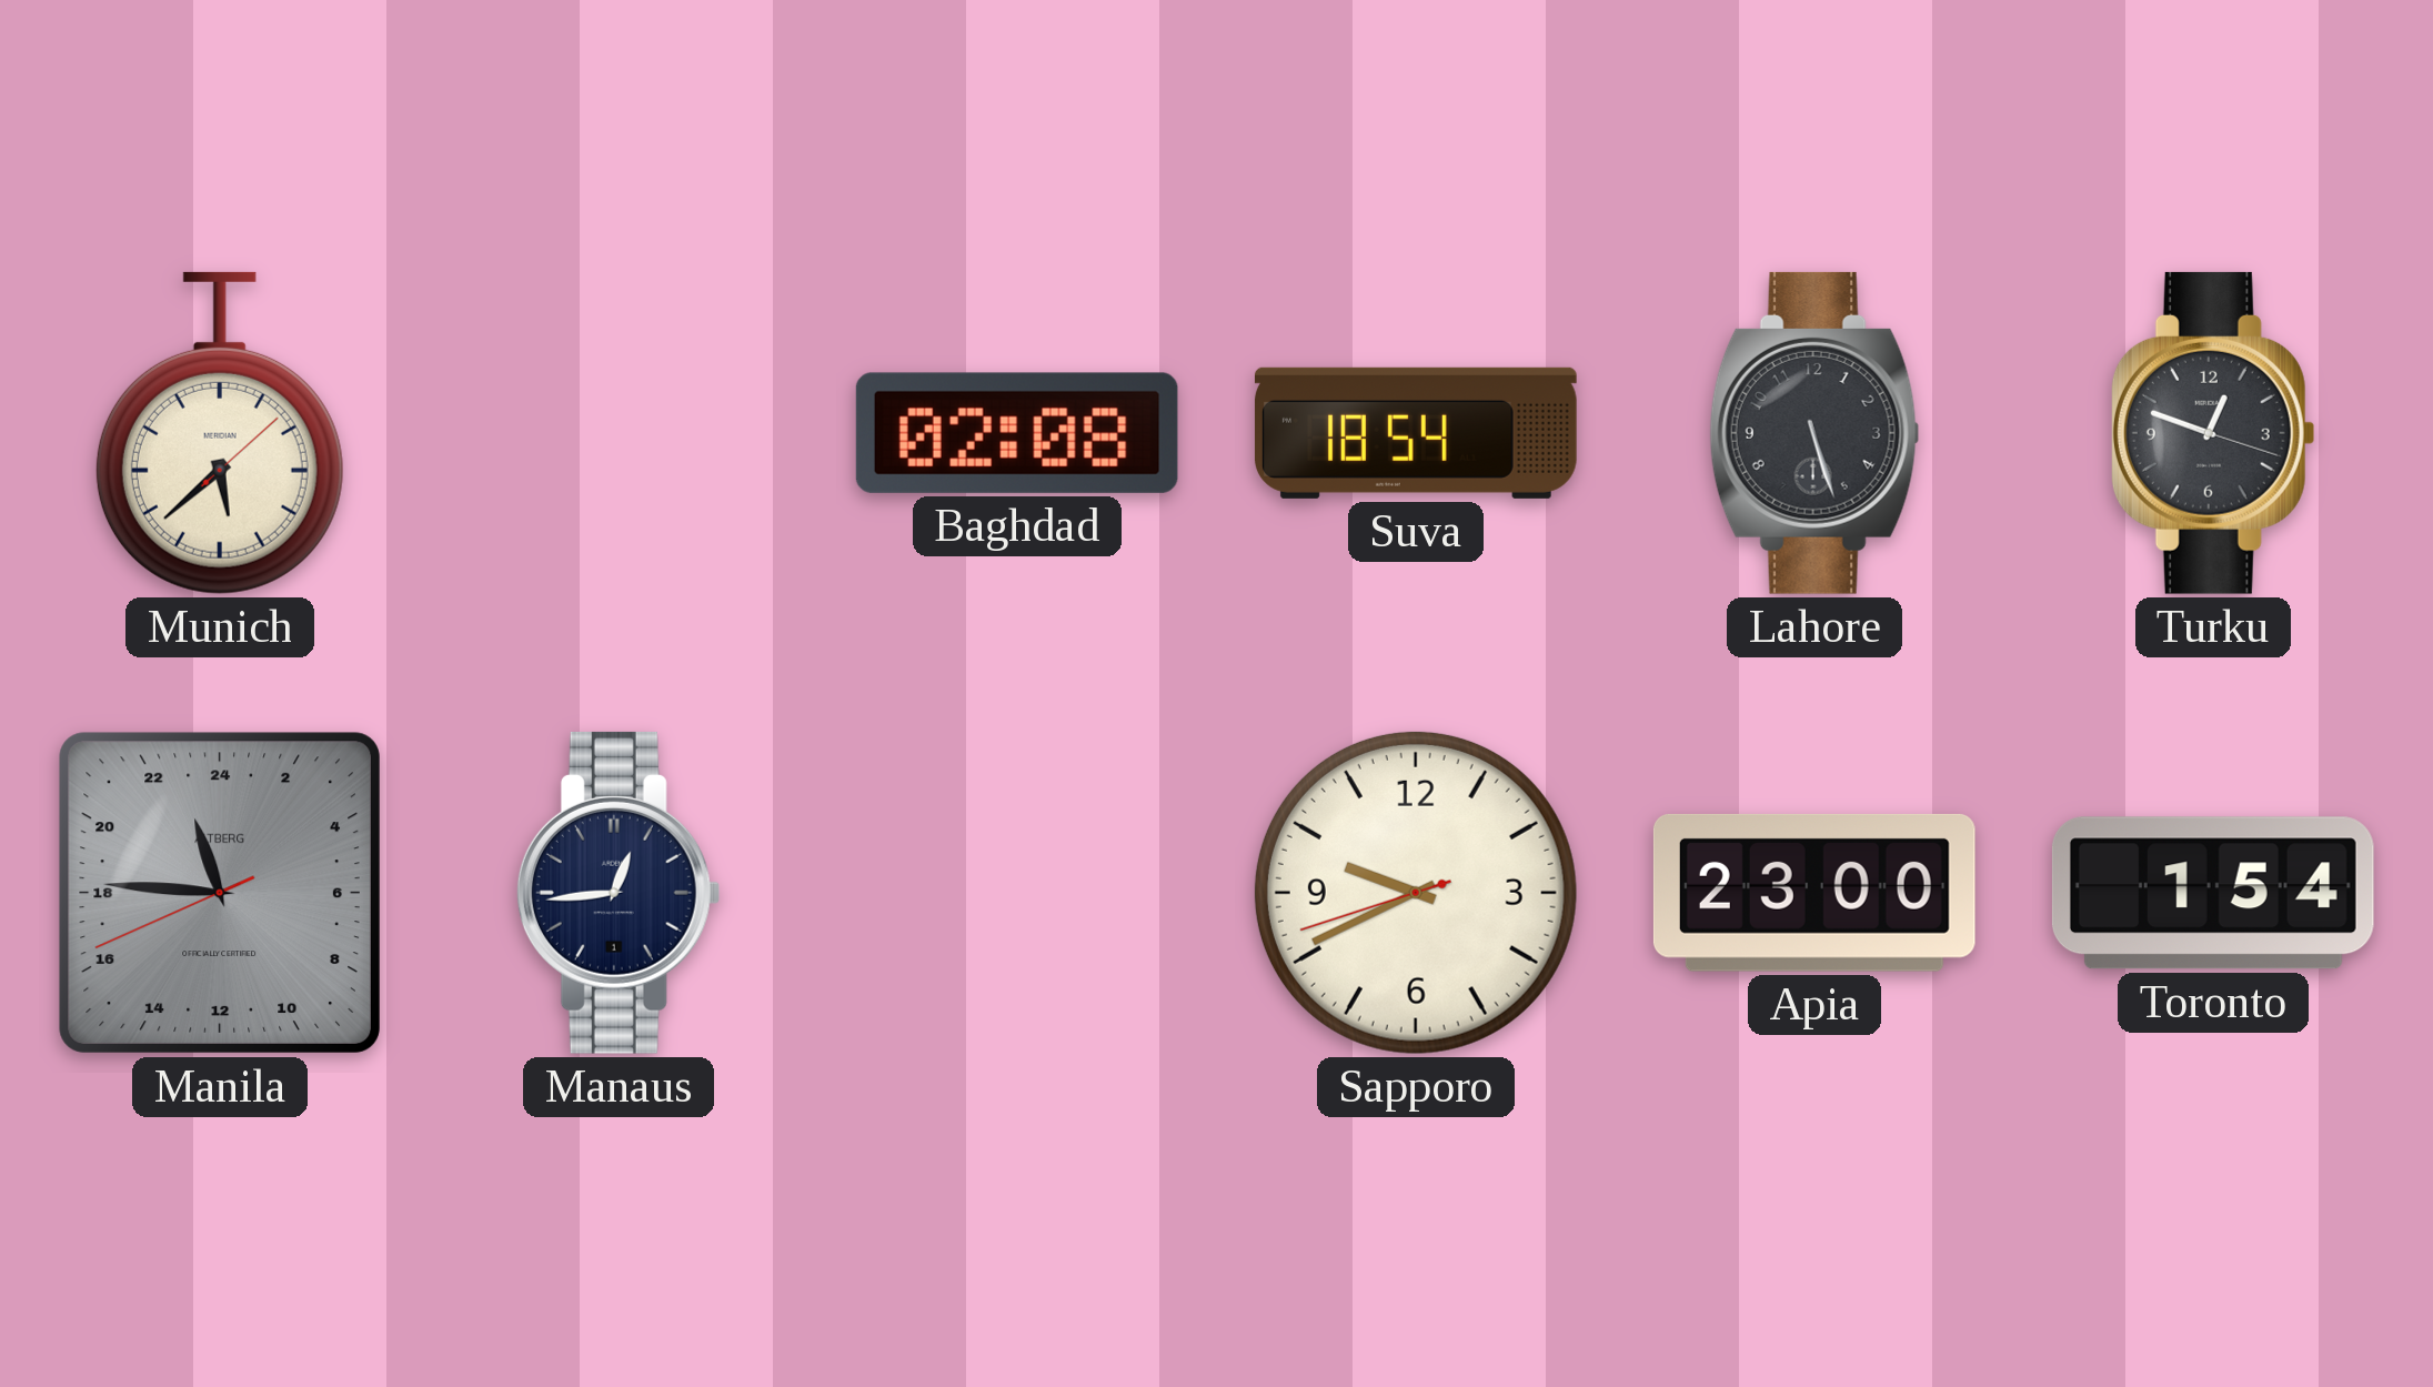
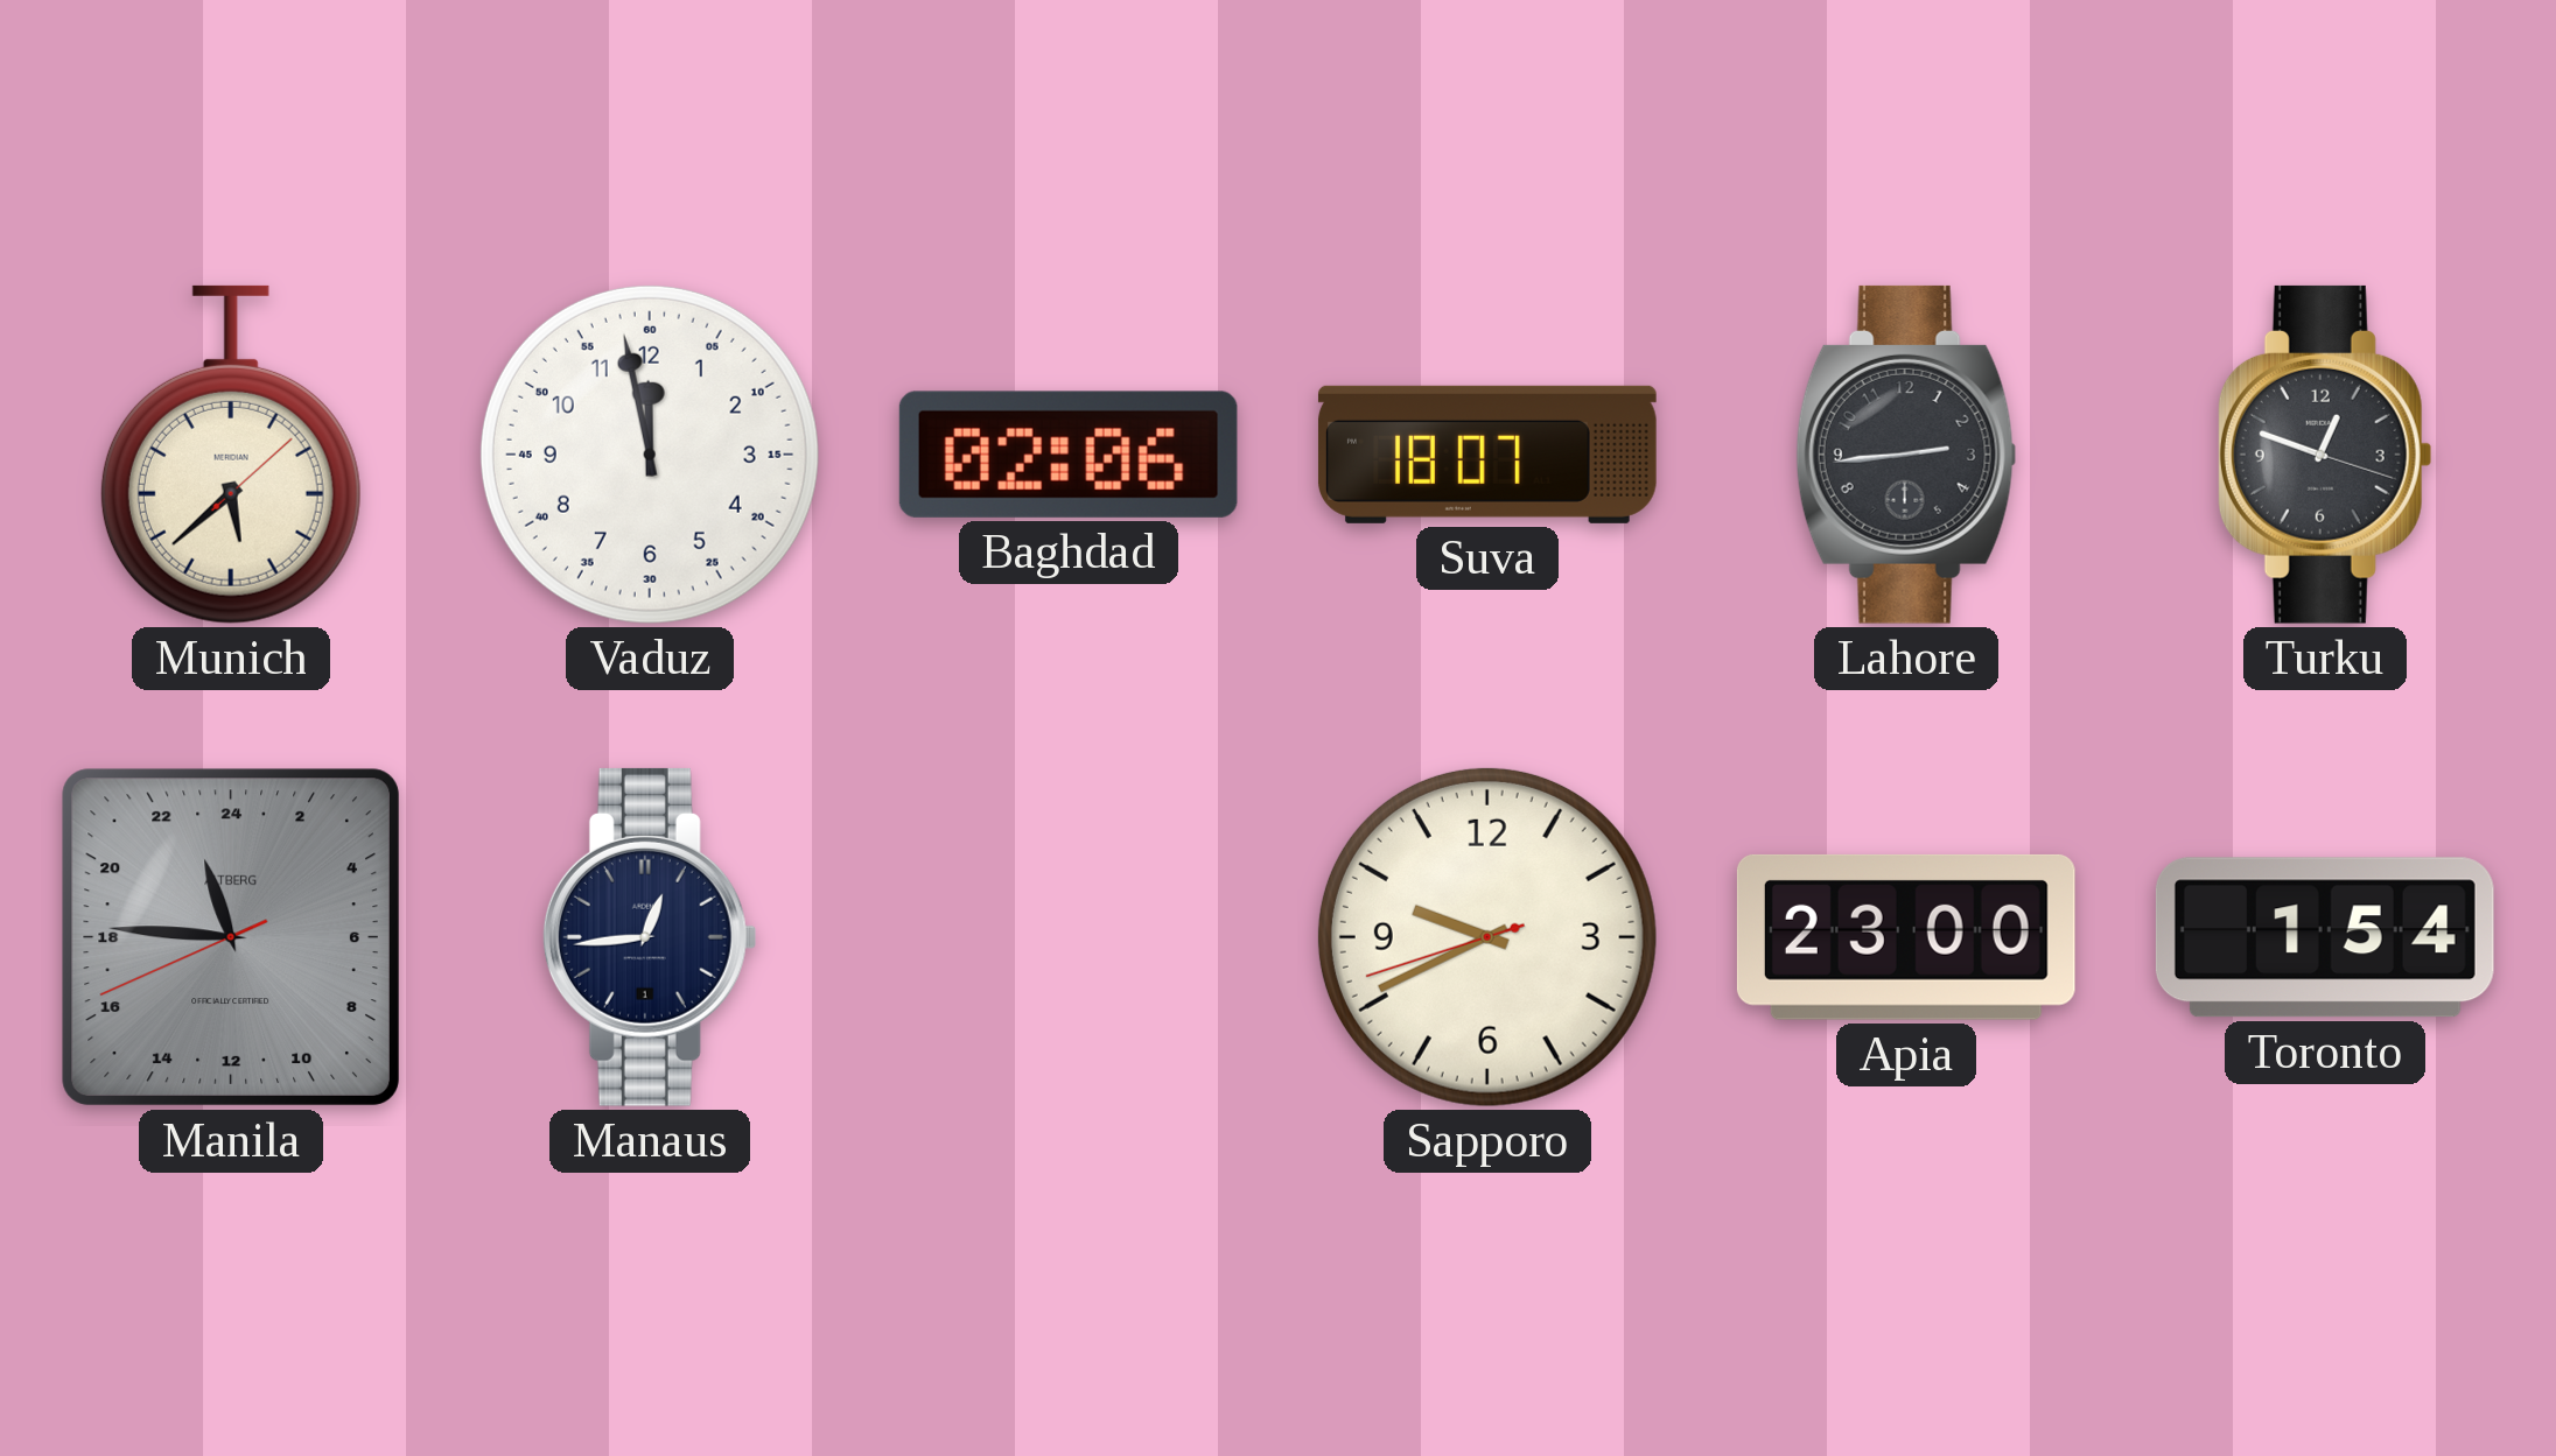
Vaduz: none -> 11:58 (650, 455)
Baghdad: 02:08 -> 02:06 (1069, 455)
Suva: 18:54 -> 18:07 (1487, 455)
Lahore: 5:27 -> 2:44 (1906, 455)
